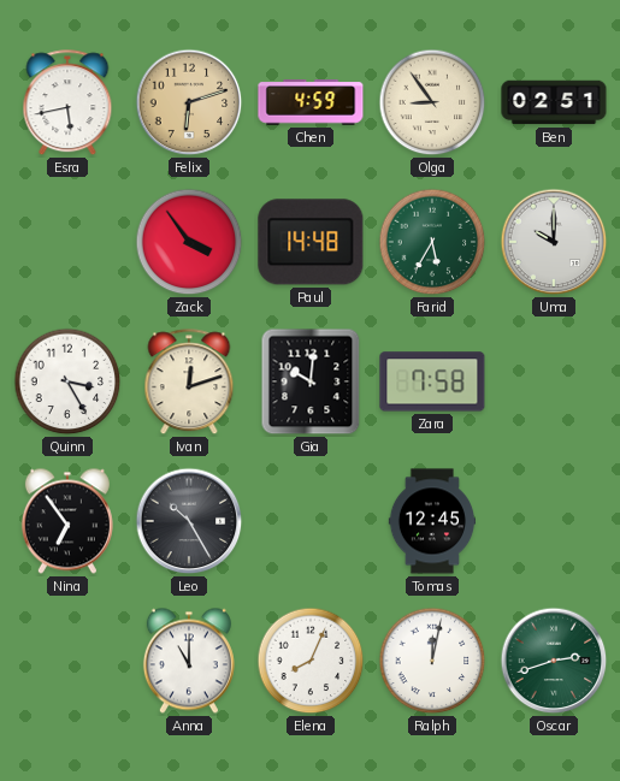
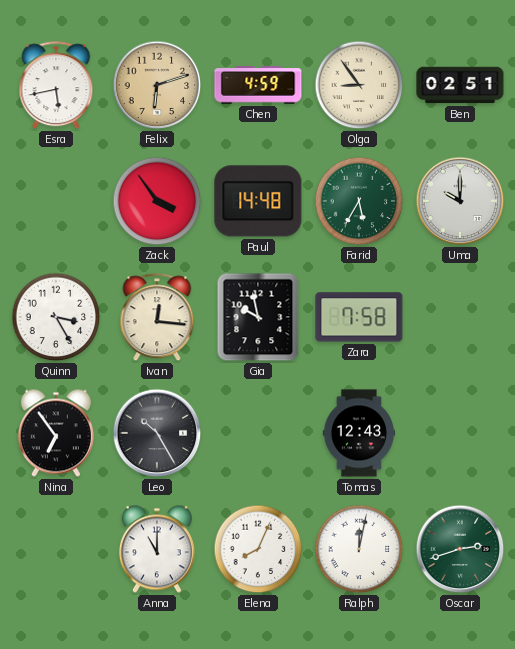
Ivan: 12:12 -> 12:16 (157, 318)
Gia: 10:01 -> 9:58 (258, 317)
Tomas: 12:45 -> 12:43 (358, 433)
